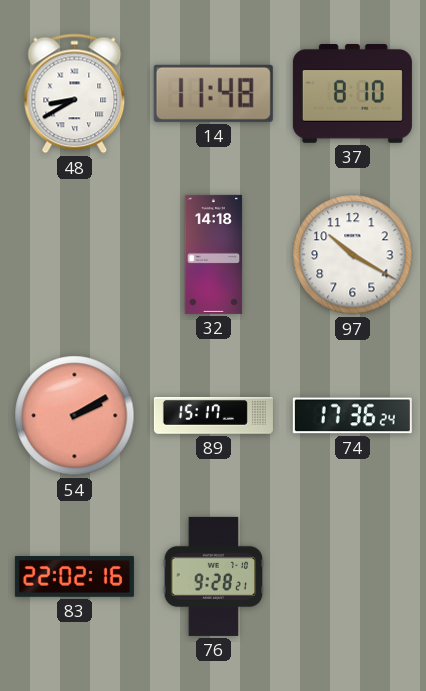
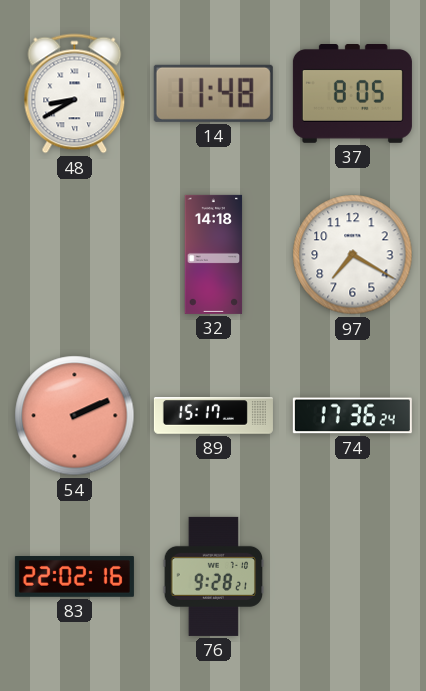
37: 8:10 -> 8:05 (352, 94)
97: 10:20 -> 7:20 (353, 255)
54: 2:10 -> 2:11 (75, 416)
